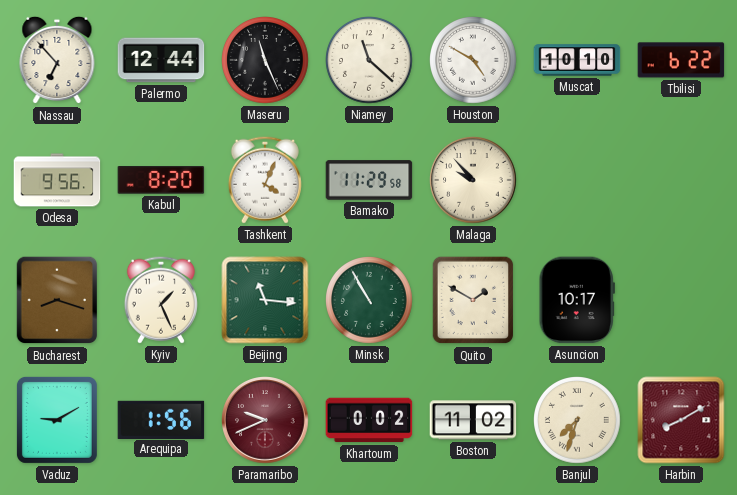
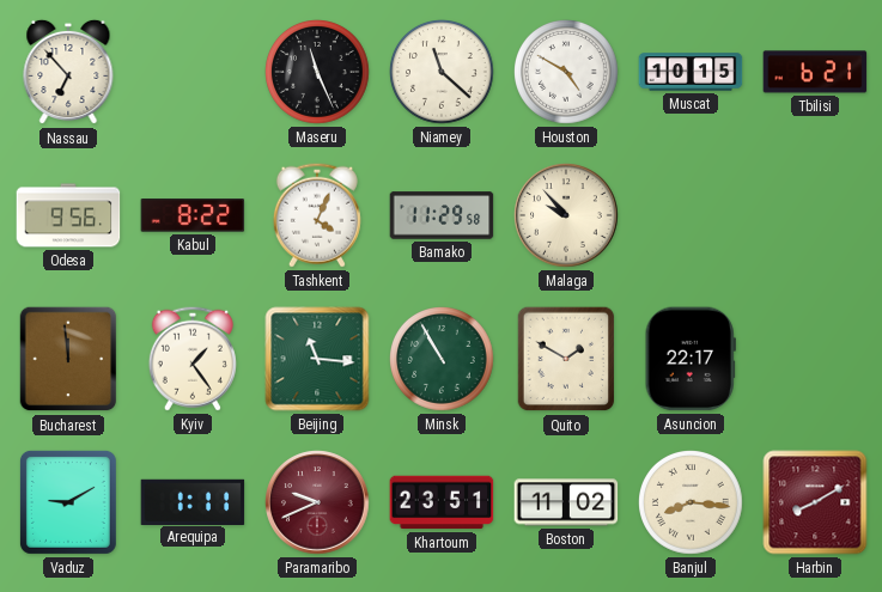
Palermo: 12:44 -> none (161, 60)
Muscat: 10:10 -> 10:15 (691, 72)
Tbilisi: 6:22 -> 6:21 (815, 72)
Kabul: 8:20 -> 8:22 (193, 215)
Bucharest: 8:18 -> 11:59 (68, 359)
Kyiv: 1:26 -> 1:24 (193, 359)
Asuncion: 10:17 -> 22:17 (691, 359)
Arequipa: 1:56 -> 1:11 (193, 501)
Khartoum: 0:02 -> 23:51 (442, 502)
Banjul: 7:33 -> 8:16 (692, 503)
